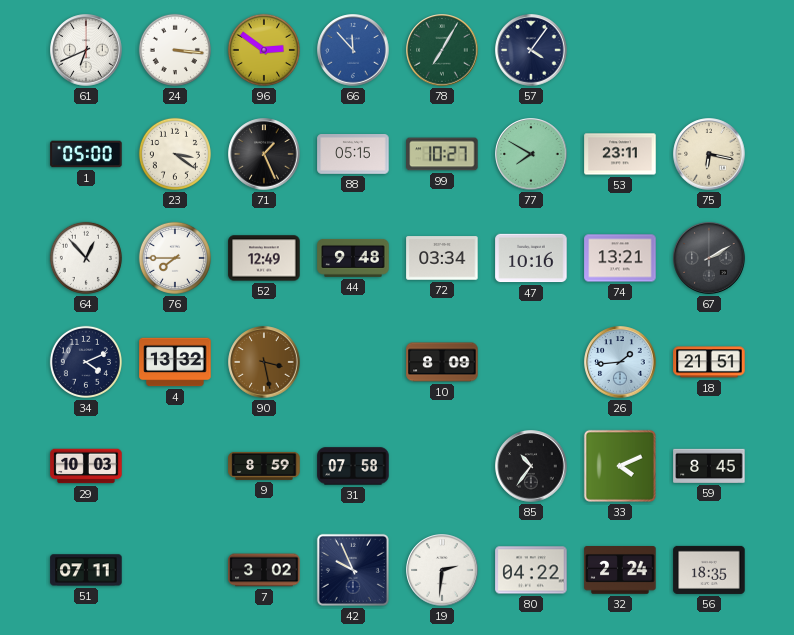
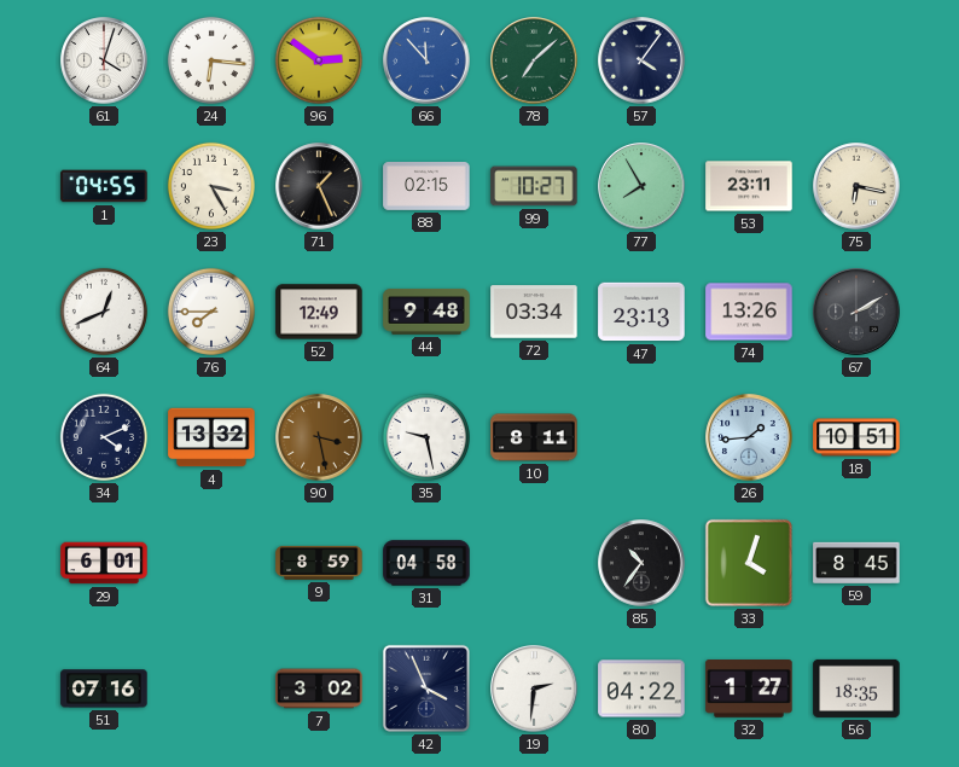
61: 6:41 -> 4:03 (104, 60)
24: 3:16 -> 6:16 (211, 60)
78: 7:05 -> 7:08 (534, 60)
1: 05:00 -> 04:55 (104, 186)
23: 3:21 -> 3:25 (211, 186)
88: 05:15 -> 02:15 (426, 187)
77: 7:50 -> 7:55 (641, 186)
64: 12:53 -> 12:41 (104, 312)
47: 10:16 -> 23:13 (641, 312)
74: 13:21 -> 13:26 (749, 312)
35: none -> 9:28 (426, 437)
10: 8:09 -> 8:11 (534, 437)
18: 21:51 -> 10:51 (856, 437)
29: 10:03 -> 6:01 (104, 563)
31: 07:58 -> 04:58 (426, 563)
33: 4:11 -> 4:03 (749, 563)
51: 07:11 -> 07:16 (104, 688)
42: 9:56 -> 3:56 (426, 688)
32: 2:24 -> 1:27 (749, 690)
